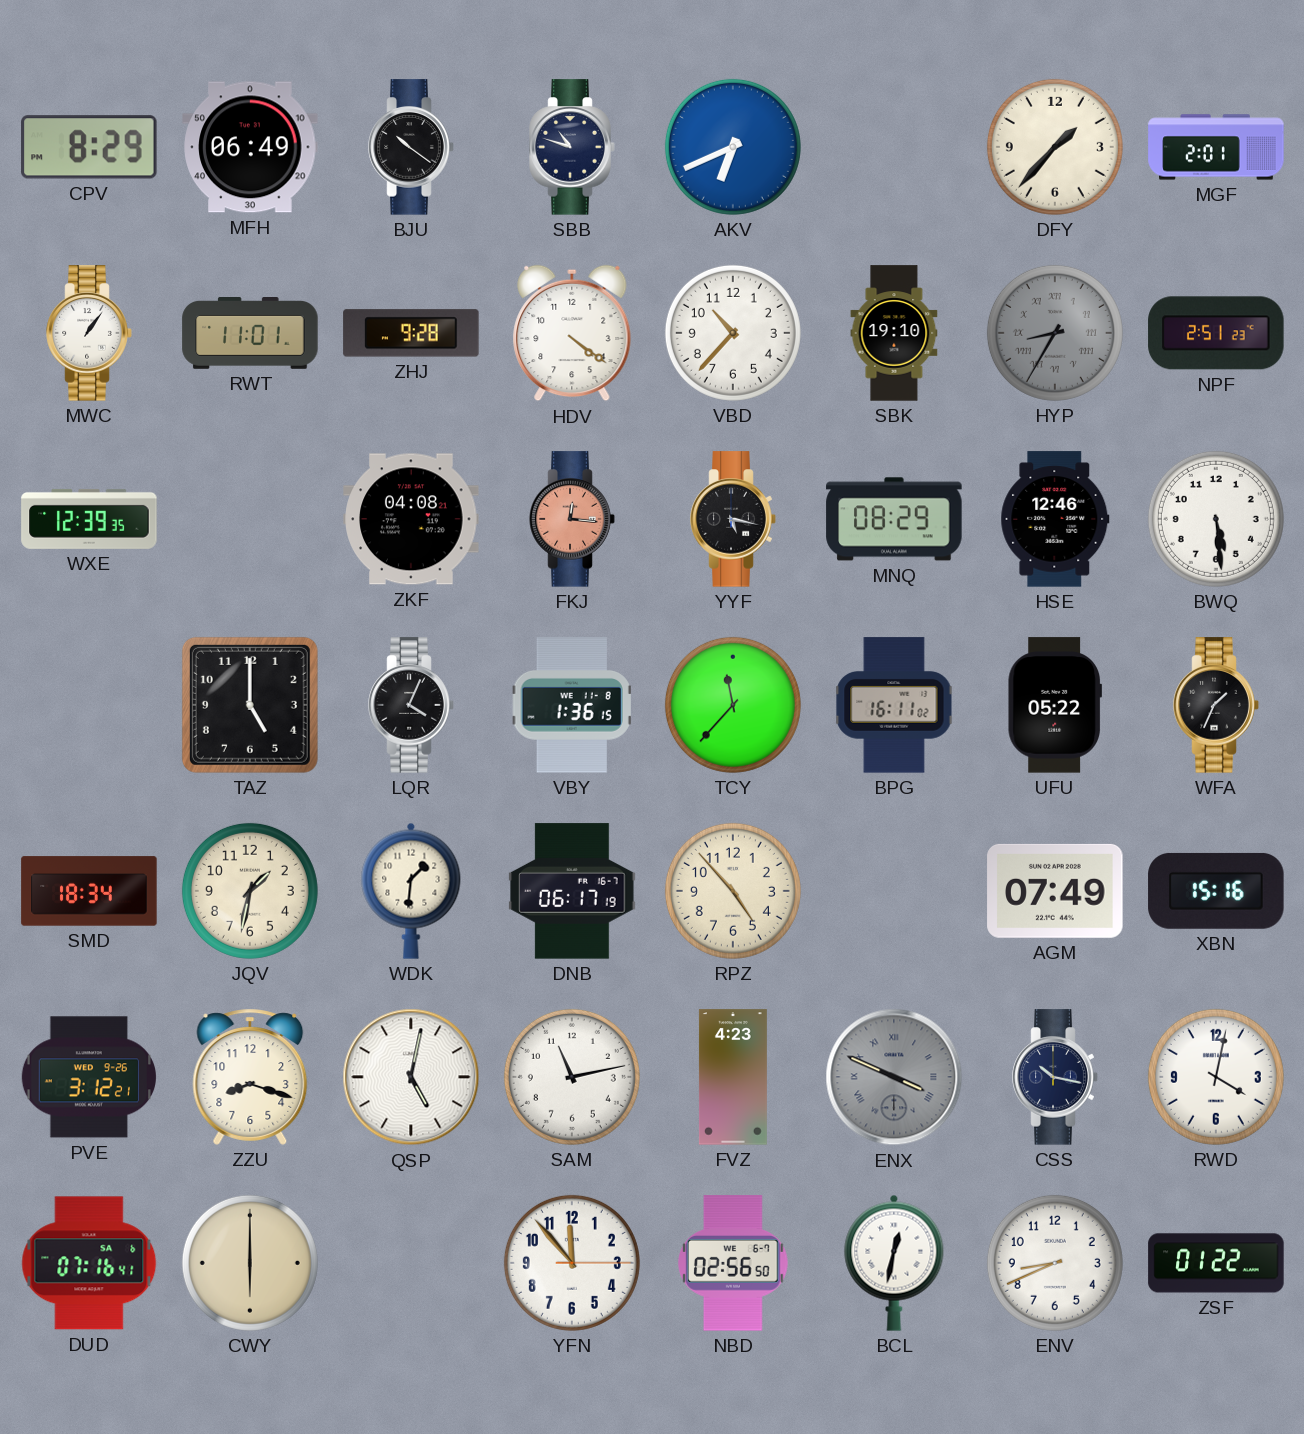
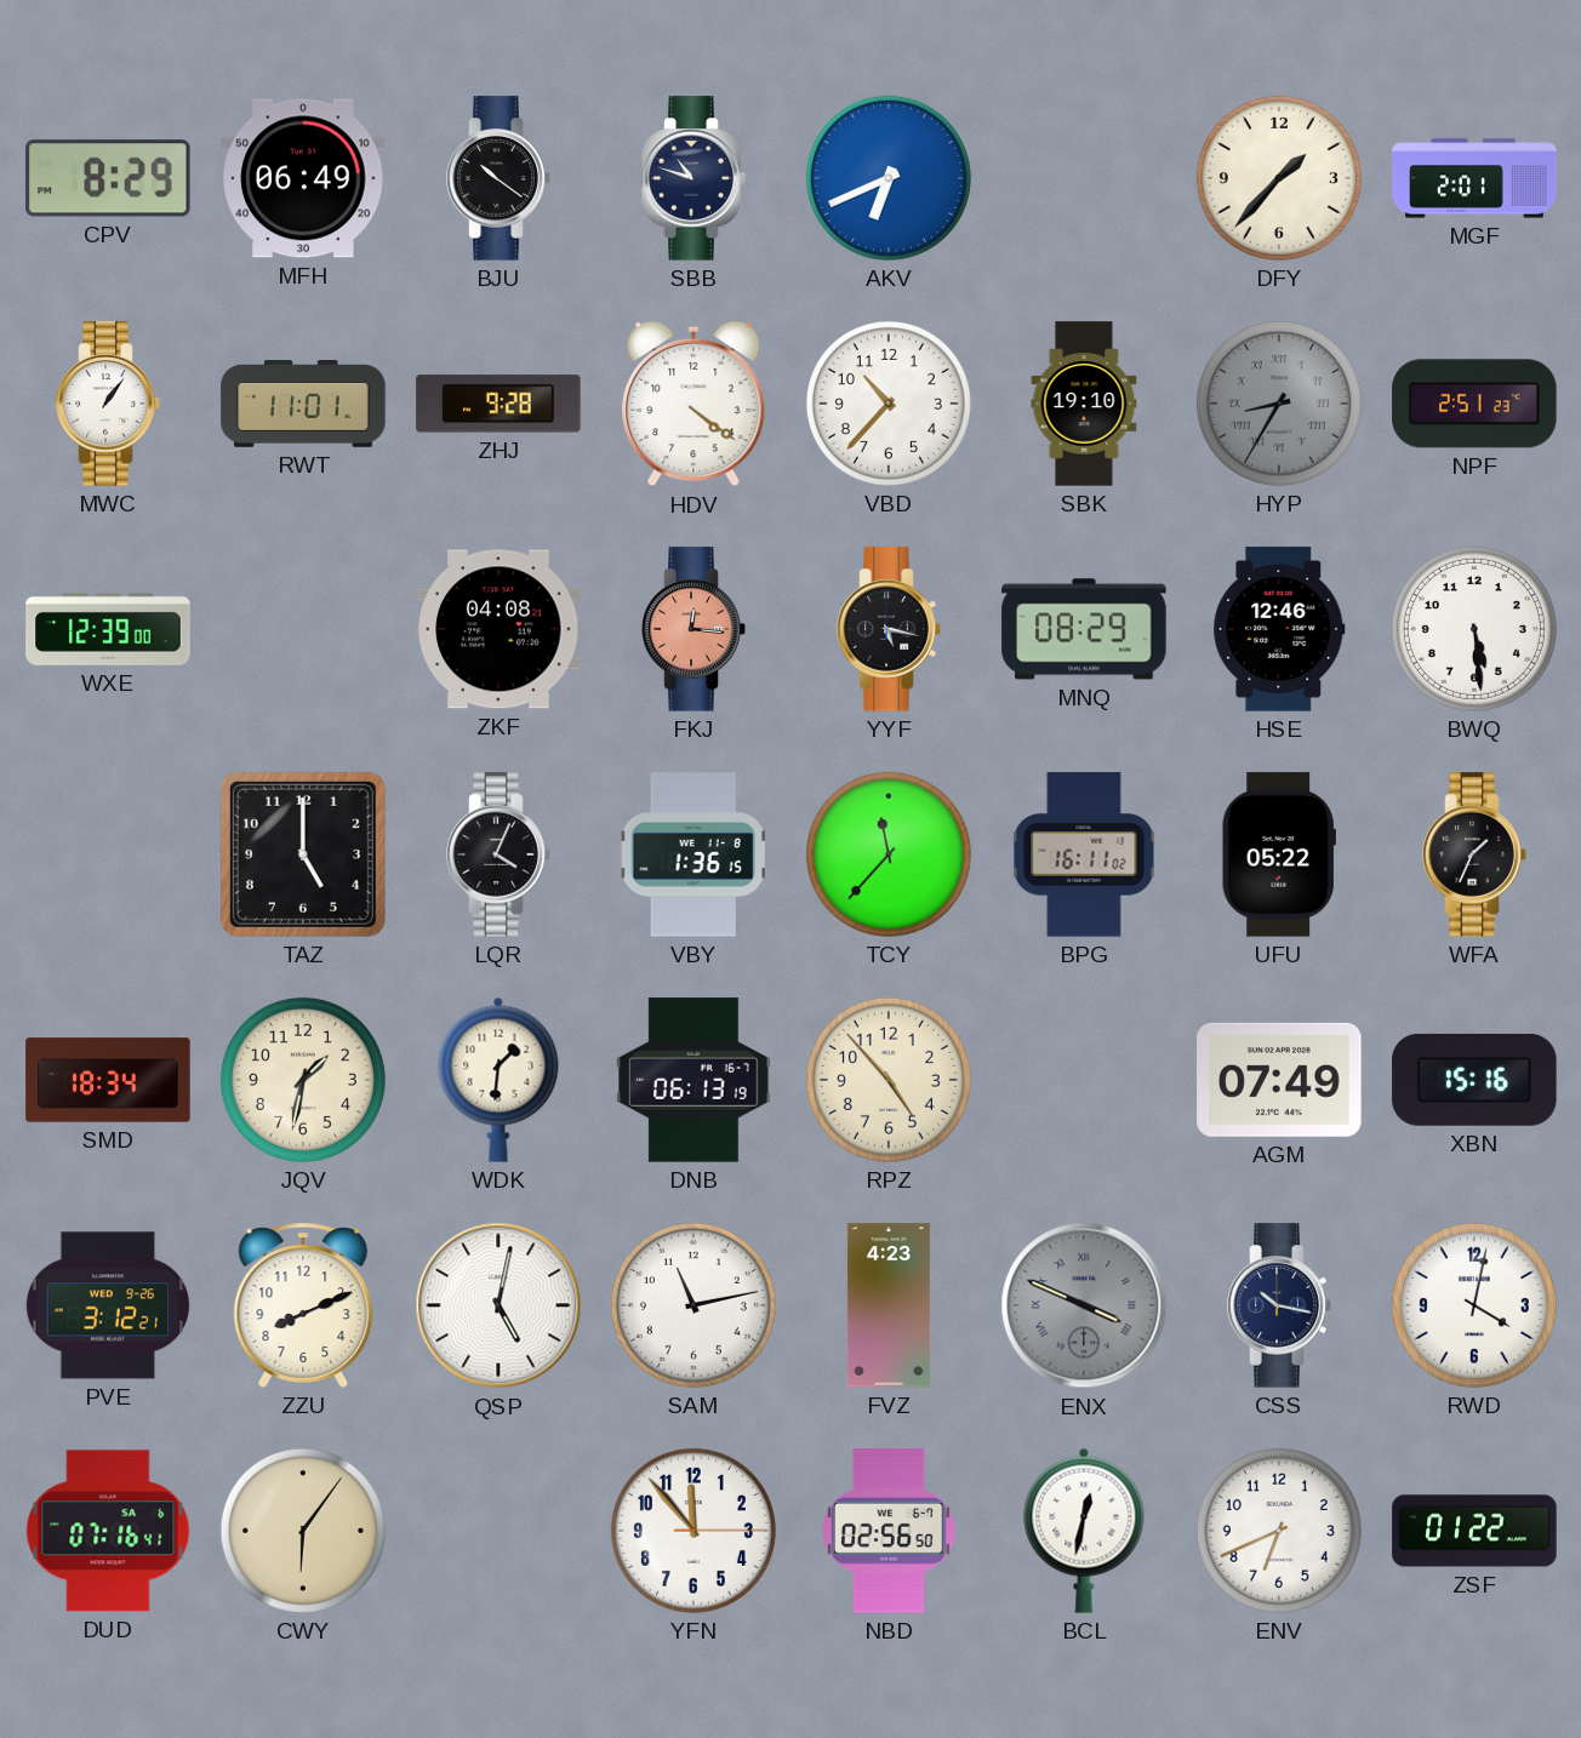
WXE: 12:39:35 -> 12:39:00 (108, 629)
DNB: 06:17 -> 06:13 (694, 1080)
ZZU: 8:18 -> 8:11 (303, 1305)
CWY: 6:00 -> 6:06 (303, 1531)
ENV: 8:41 -> 6:41 (1279, 1531)
